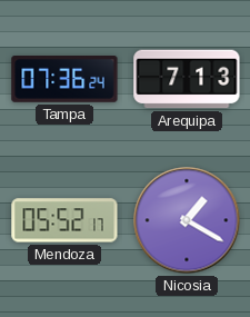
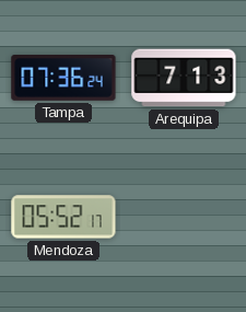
Nicosia: 1:20 -> none (187, 220)
